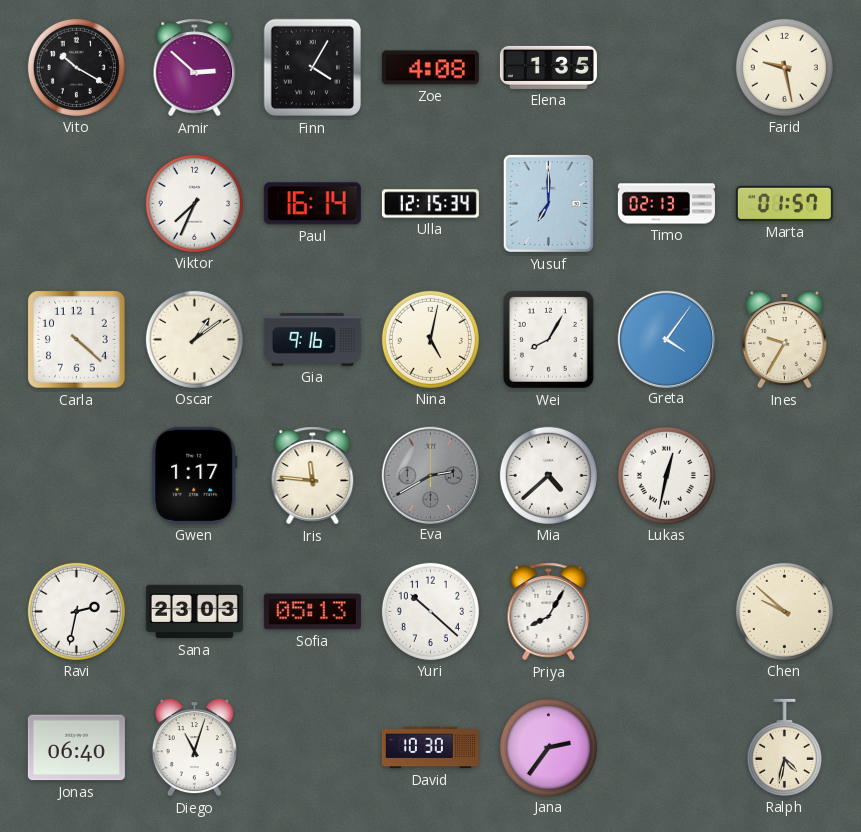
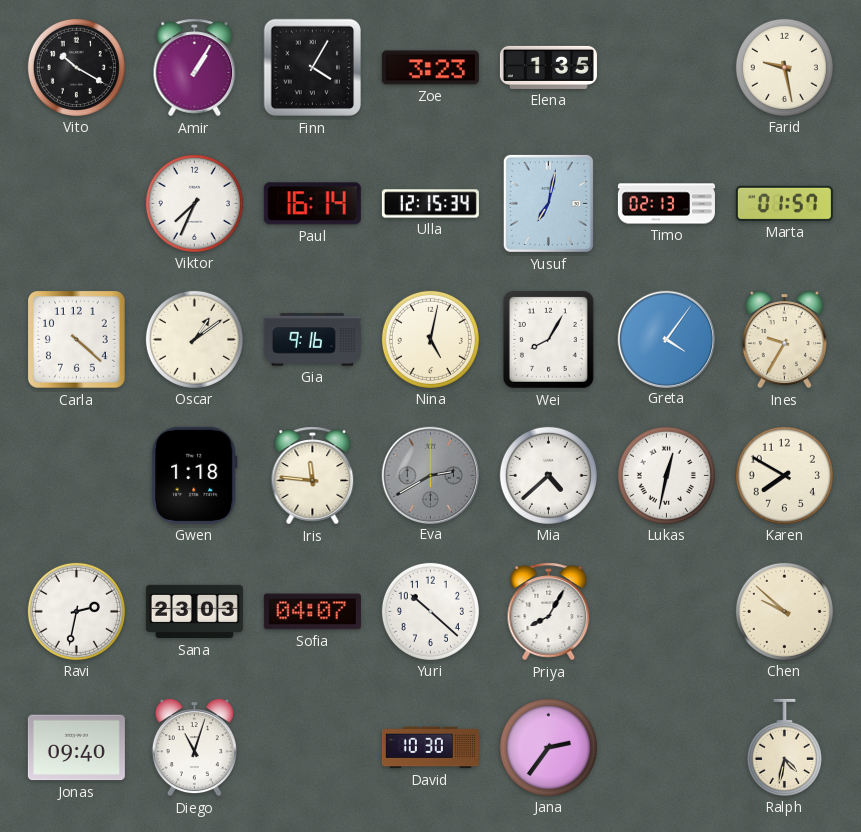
Amir: 2:52 -> 1:05 (195, 68)
Zoe: 4:08 -> 3:23 (430, 68)
Yusuf: 7:00 -> 7:02 (548, 203)
Gwen: 1:17 -> 1:18 (195, 475)
Karen: none -> 7:50 (784, 475)
Sofia: 05:13 -> 04:07 (312, 612)
Jonas: 06:40 -> 09:40 (76, 748)
